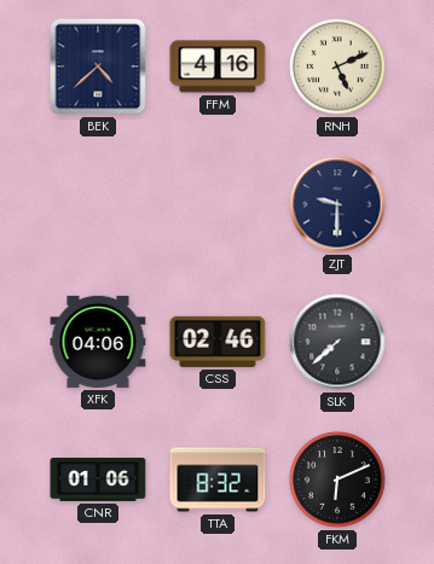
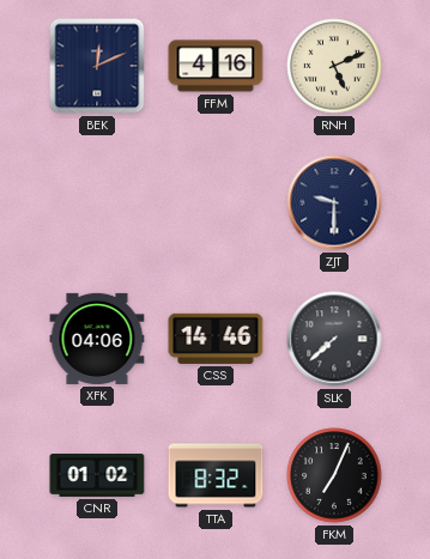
BEK: 4:38 -> 12:11 (97, 66)
CSS: 02:46 -> 14:46 (216, 339)
CNR: 01:06 -> 01:02 (97, 475)
FKM: 6:11 -> 7:04 (334, 475)
